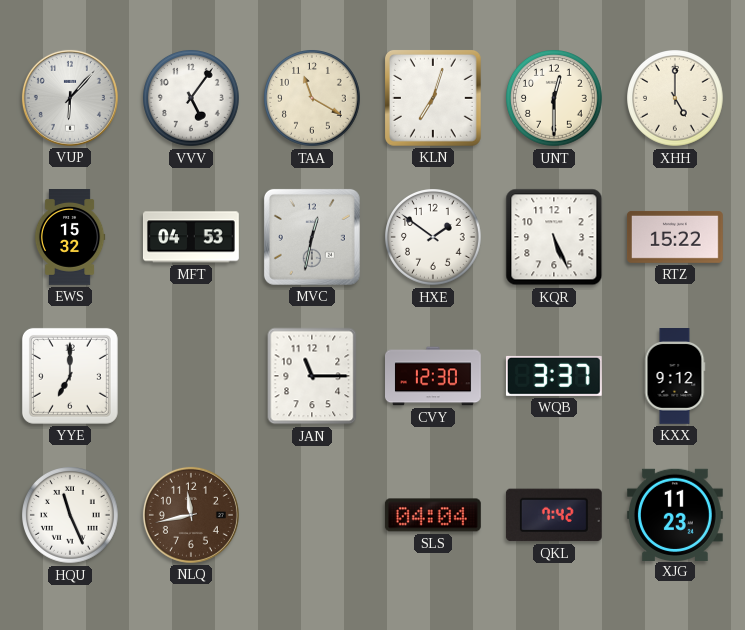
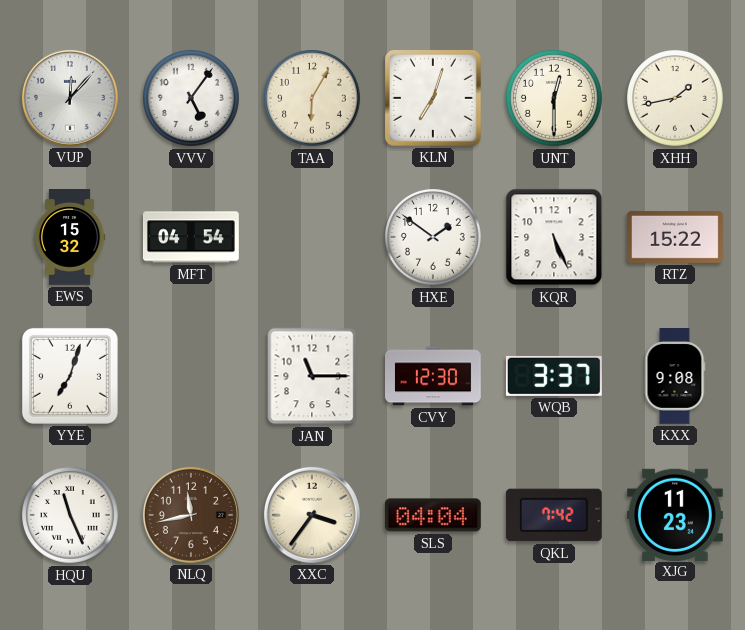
VUP: 6:07 -> 12:07 (70, 98)
TAA: 11:20 -> 6:05 (313, 99)
XHH: 5:00 -> 1:43 (676, 99)
MFT: 04:53 -> 04:54 (191, 237)
MVC: 12:32 -> none (312, 237)
YYE: 7:00 -> 7:03 (70, 376)
KXX: 9:12 -> 9:08 (675, 377)
XXC: none -> 3:36 (312, 515)
